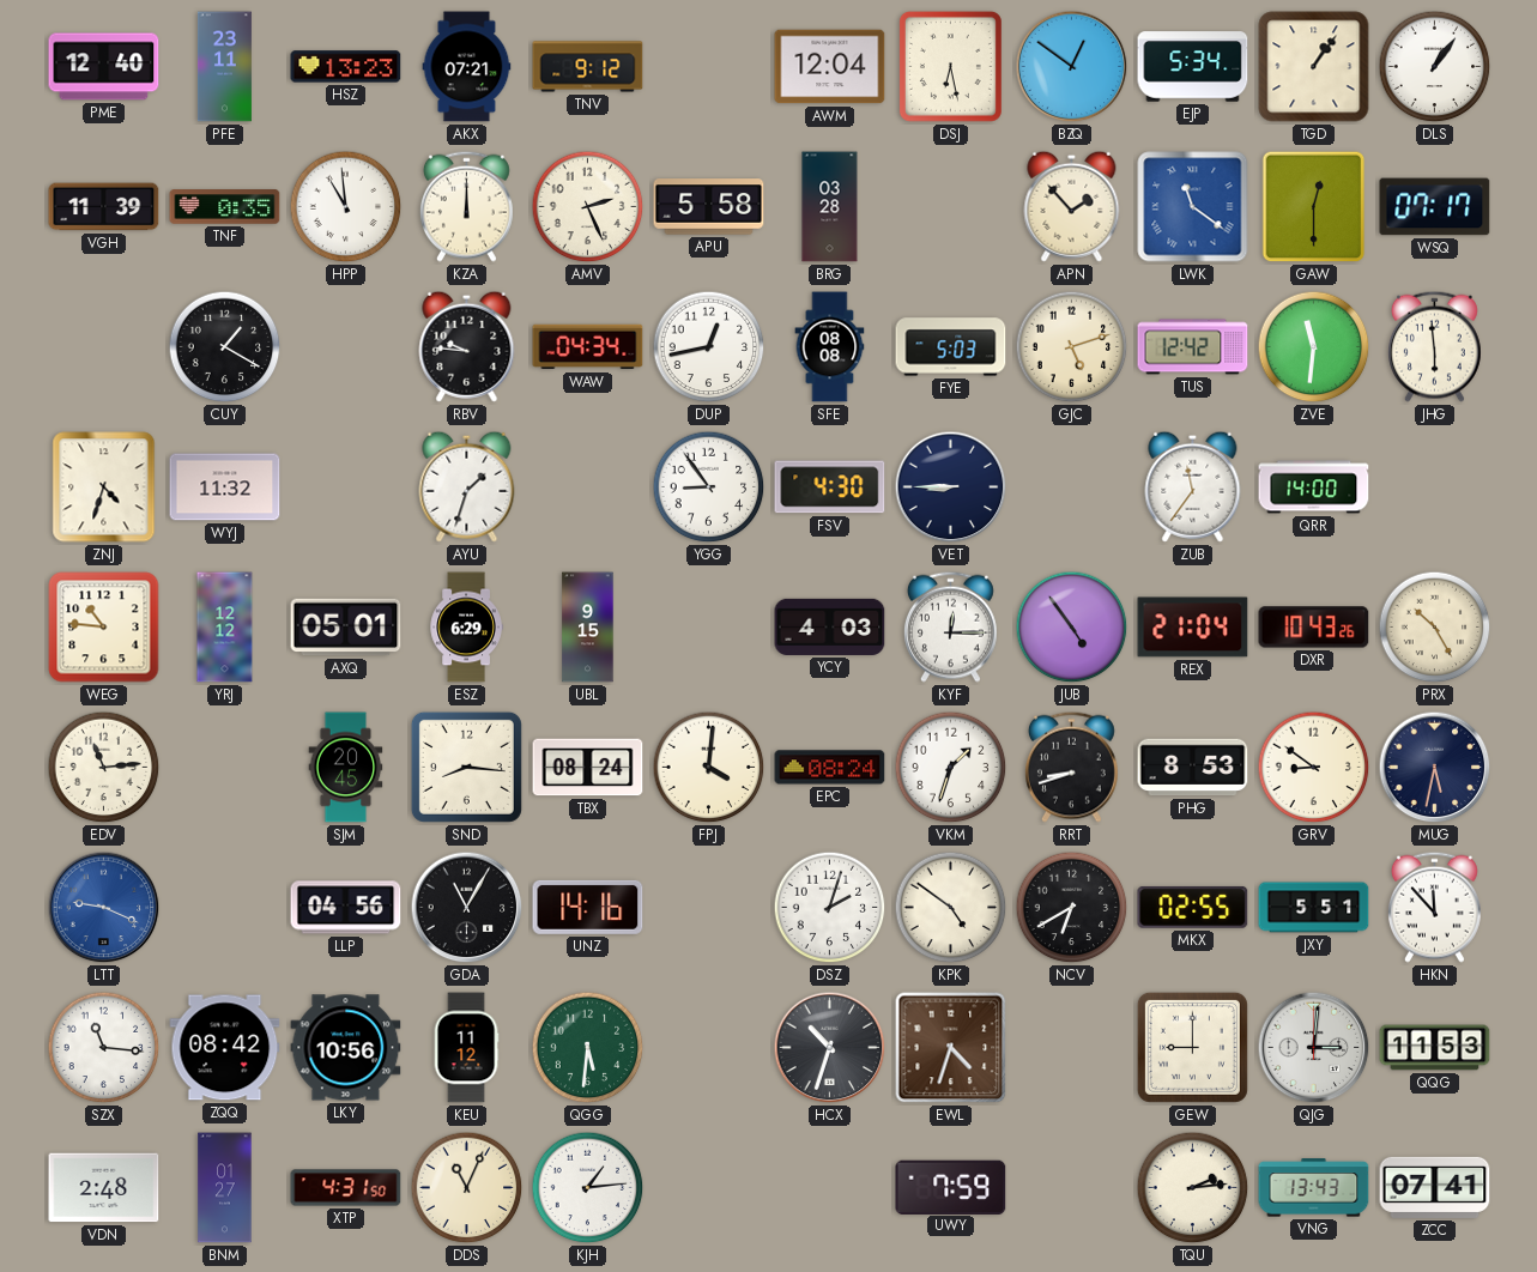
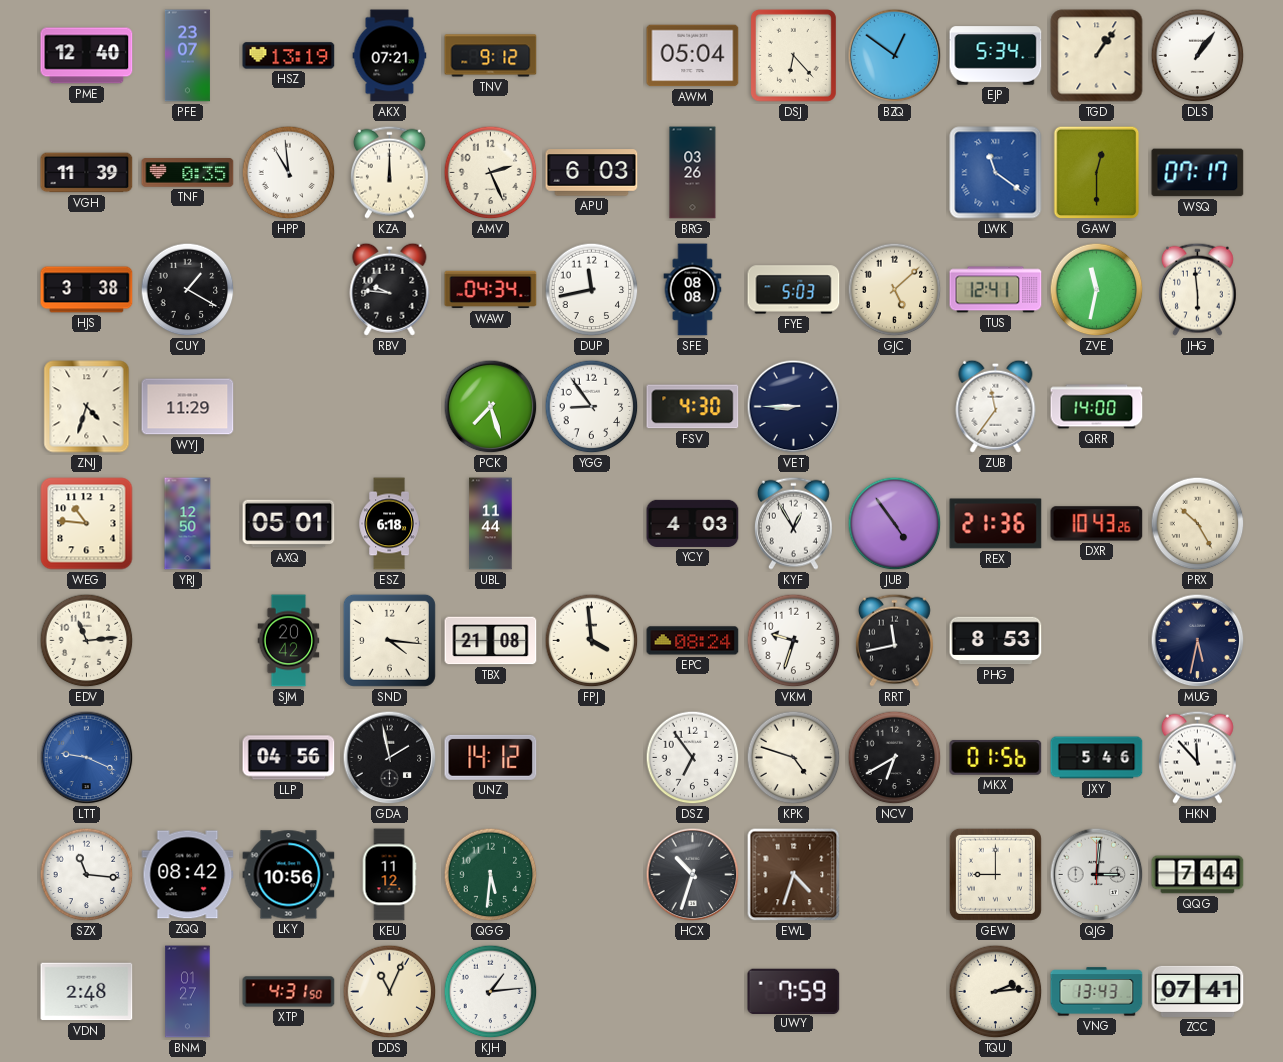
PFE: 23:11 -> 23:07 (187, 56)
HSZ: 13:23 -> 13:19 (289, 56)
AWM: 12:04 -> 05:04 (693, 56)
DSJ: 6:28 -> 6:23 (793, 55)
APU: 5:58 -> 6:03 (592, 173)
BRG: 03:28 -> 03:26 (693, 173)
APN: 1:53 -> none (1072, 206)
HJS: none -> 3:38 (87, 290)
DUP: 12:43 -> 11:43 (592, 290)
GJC: 5:12 -> 5:08 (895, 290)
TUS: 12:42 -> 12:41 (996, 290)
ZVE: 11:31 -> 11:32 (1097, 290)
WYJ: 11:32 -> 11:29 (188, 407)
AYU: 1:33 -> none (467, 486)
PCK: none -> 7:27 (491, 407)
YRJ: 12:12 -> 12:50 (188, 524)
ESZ: 6:29 -> 6:18 (389, 524)
UBL: 9:15 -> 11:44 (491, 524)
KYF: 12:15 -> 12:55 (793, 523)
REX: 21:04 -> 21:36 (996, 524)
SJM: 20:45 -> 20:42 (289, 641)
SND: 8:16 -> 4:16 (389, 640)
TBX: 08:24 -> 21:08 (491, 641)
FPJ: 4:01 -> 3:59 (592, 641)
VKM: 1:33 -> 9:33 (794, 641)
RRT: 8:42 -> 11:43 (894, 640)
GRV: 8:51 -> none (1314, 768)
GDA: 11:05 -> 1:58 (390, 758)
UNZ: 14:16 -> 14:12 (491, 757)
DSZ: 2:03 -> 6:54 (693, 758)
KPK: 4:51 -> 4:48 (794, 758)
MKX: 02:55 -> 01:56 (996, 757)
JXY: 5:51 -> 5:46 (1097, 758)
QQG: 11:53 -> 7:44 (1198, 875)
